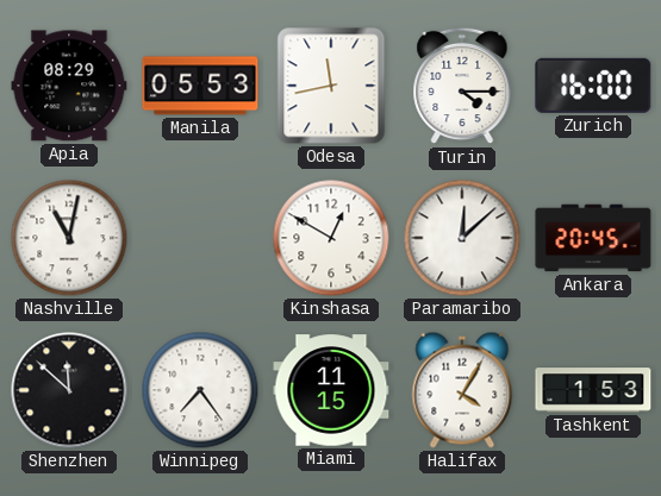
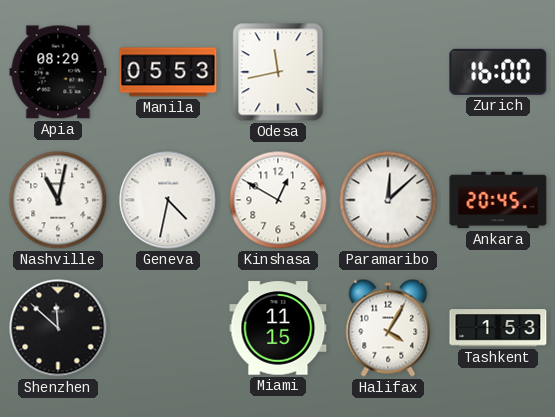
Turin: 4:15 -> none (462, 86)
Geneva: none -> 4:32 (168, 200)
Winnipeg: 7:24 -> none (200, 390)
